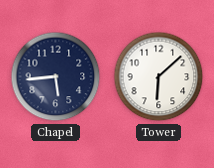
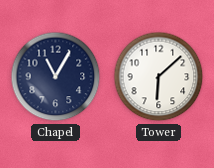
Chapel: 5:44 -> 11:05 (56, 77)
